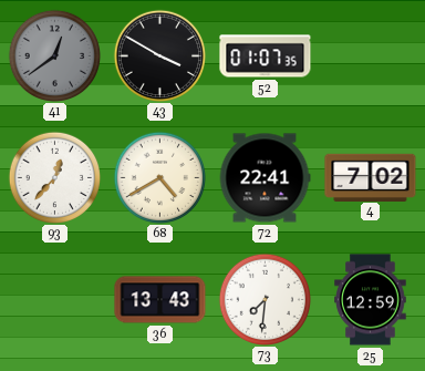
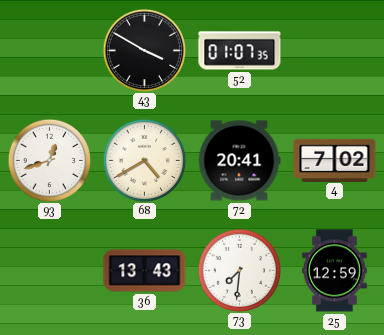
41: 12:39 -> none (54, 55)
93: 12:37 -> 12:42 (49, 160)
72: 22:41 -> 20:41 (239, 161)
